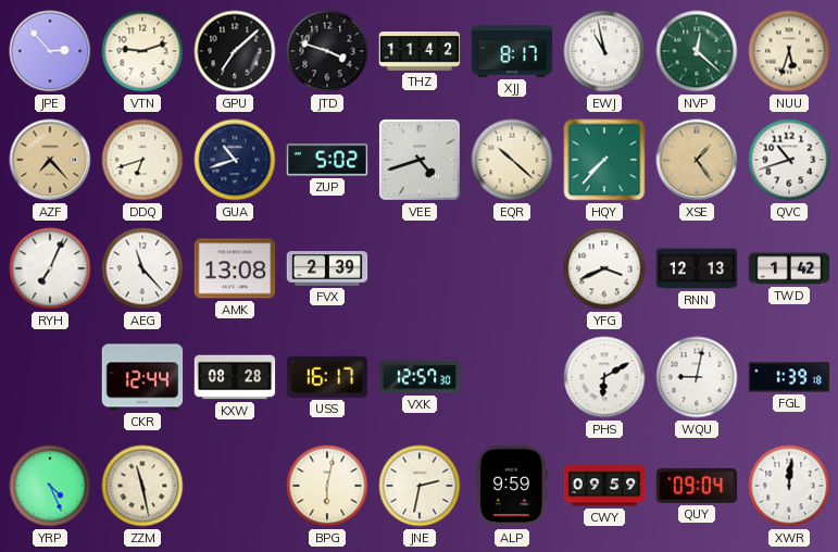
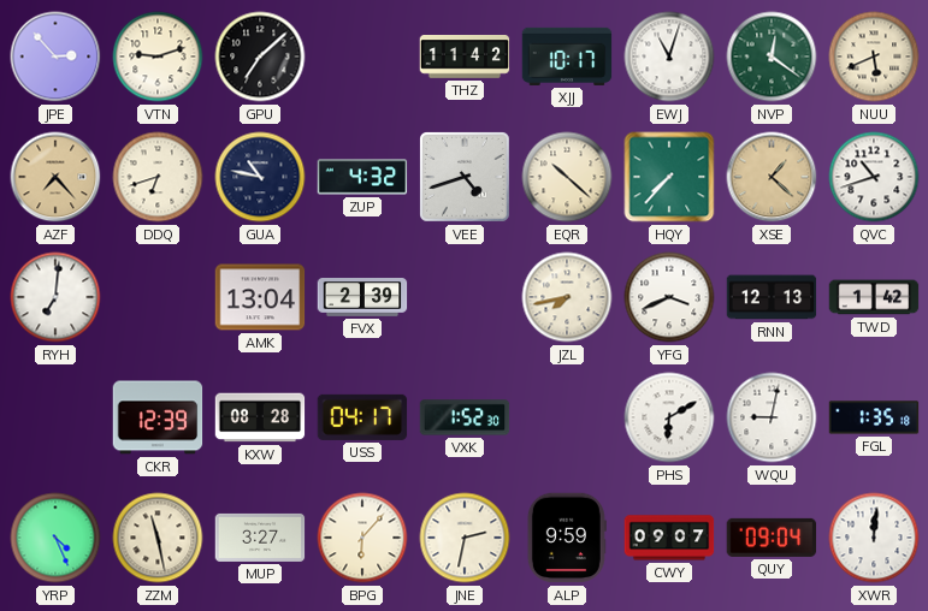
JTD: 3:48 -> none (327, 51)
XJJ: 8:17 -> 10:17 (567, 57)
EWJ: 10:58 -> 11:03 (669, 57)
NVP: 12:22 -> 12:21 (772, 57)
NUU: 5:33 -> 5:41 (874, 57)
GUA: 10:42 -> 10:47 (260, 177)
ZUP: 5:02 -> 4:32 (362, 177)
XSE: 1:24 -> 1:22 (772, 177)
RYH: 7:04 -> 7:01 (55, 297)
AEG: 11:23 -> none (142, 268)
AMK: 13:08 -> 13:04 (260, 297)
JZL: none -> 7:43 (567, 297)
CKR: 12:44 -> 12:39 (158, 417)
USS: 16:17 -> 04:17 (362, 417)
VXK: 12:57 -> 1:52 (465, 417)
FGL: 1:39 -> 1:35 (874, 417)
MUP: none -> 3:27 (260, 538)
BPG: 6:02 -> 6:07 (362, 538)
CWY: 09:59 -> 09:07 (669, 538)
